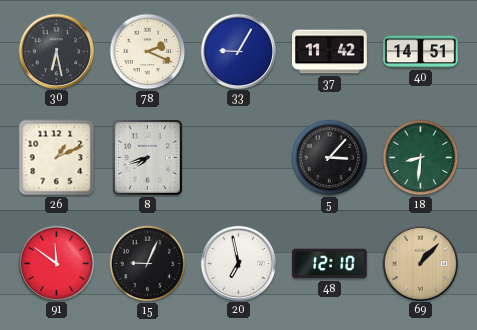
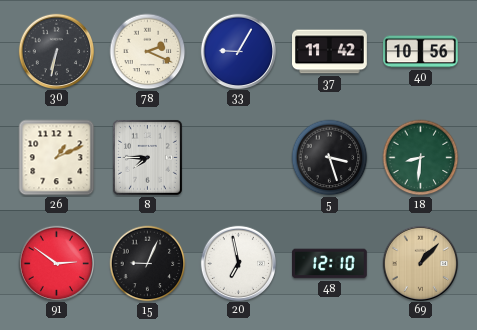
30: 6:28 -> 6:32 (56, 51)
40: 14:51 -> 10:56 (421, 52)
8: 7:42 -> 7:45 (147, 157)
5: 3:07 -> 3:27 (330, 158)
91: 11:51 -> 2:51 (56, 263)
